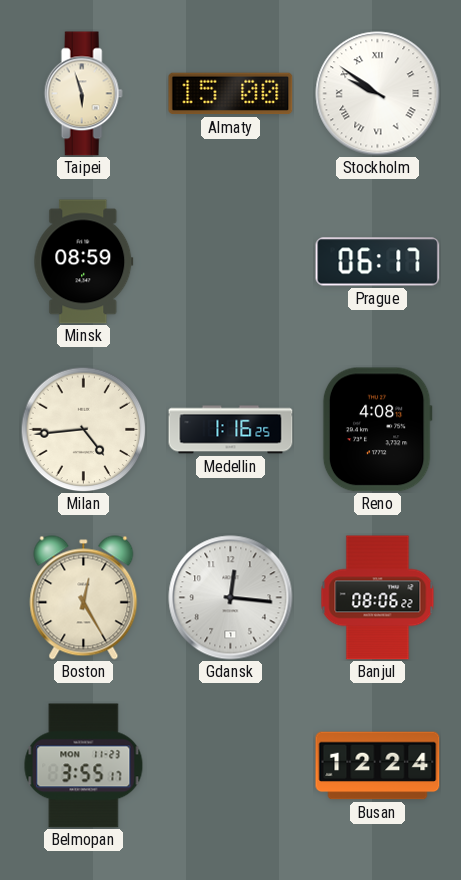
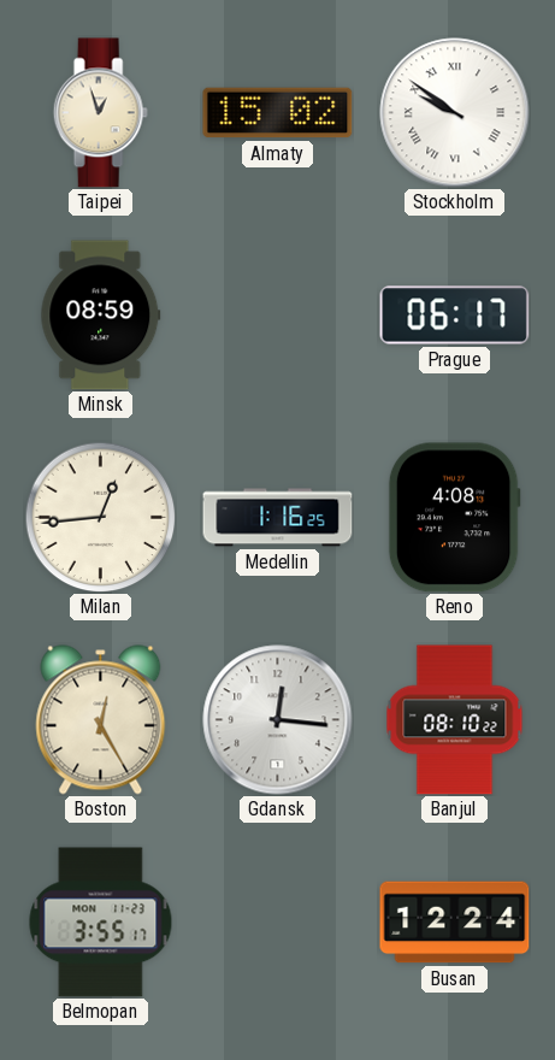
Taipei: 5:57 -> 12:57 (100, 113)
Almaty: 15:00 -> 15:02 (278, 113)
Milan: 4:44 -> 12:44 (100, 517)
Banjul: 08:06 -> 08:10 (455, 720)
